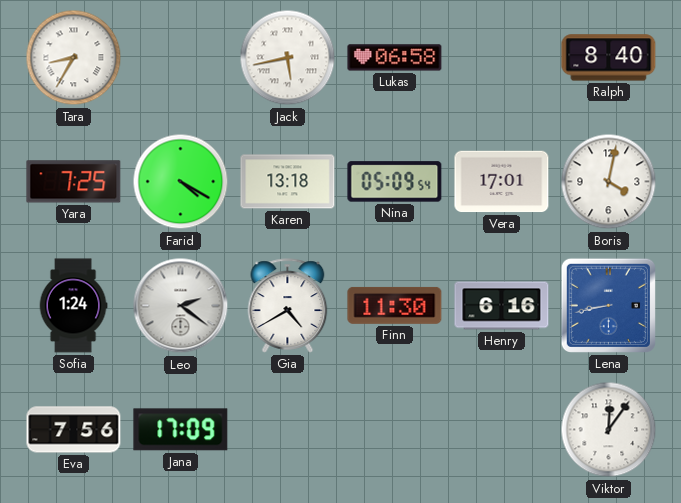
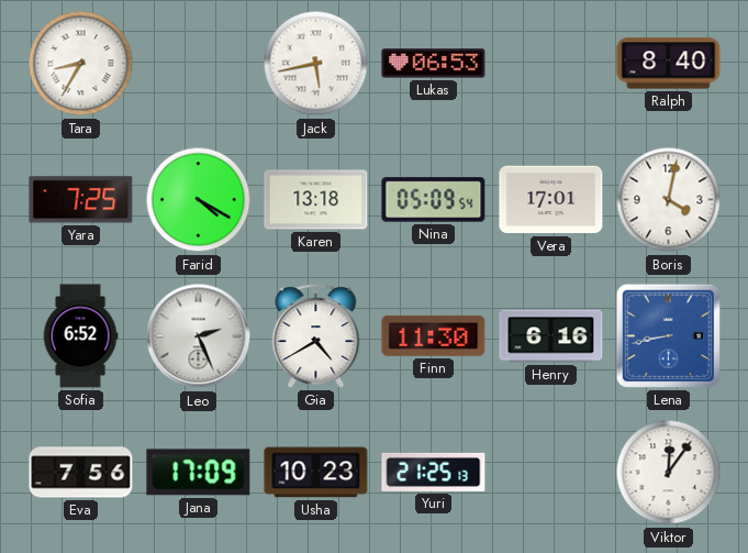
Lukas: 06:58 -> 06:53 (434, 64)
Sofia: 1:24 -> 6:52 (80, 336)
Leo: 2:21 -> 2:26 (199, 336)
Usha: none -> 10:23 (316, 473)
Yuri: none -> 21:25 (434, 472)
